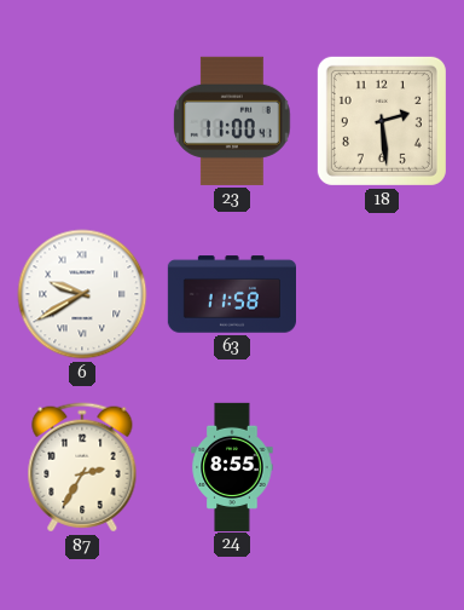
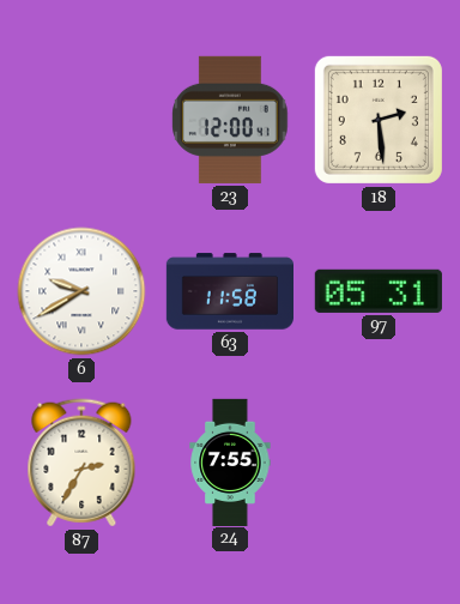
23: 11:00 -> 12:00 (230, 120)
97: none -> 05:31 (379, 291)
24: 8:55 -> 7:55 (230, 461)
